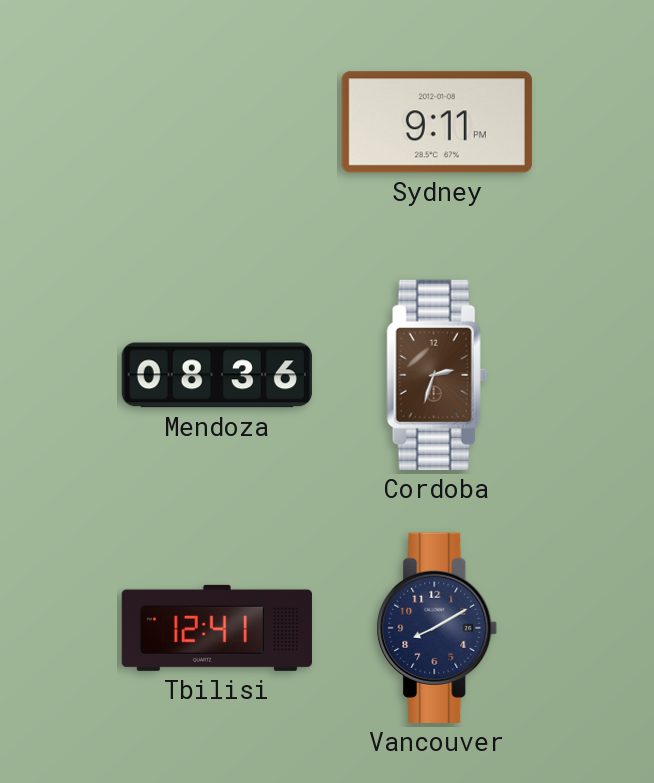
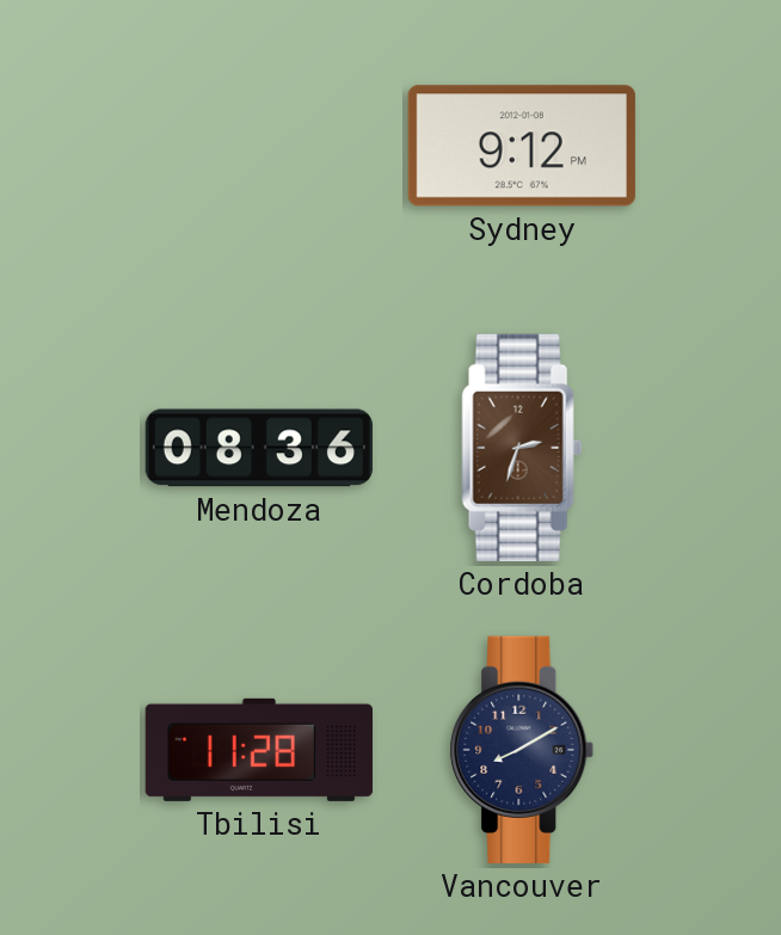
Sydney: 9:11 -> 9:12 (522, 146)
Tbilisi: 12:41 -> 11:28 (259, 750)
